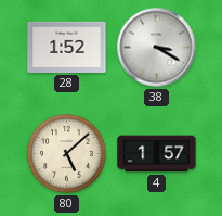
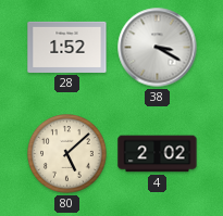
4: 1:57 -> 2:02 (158, 154)
